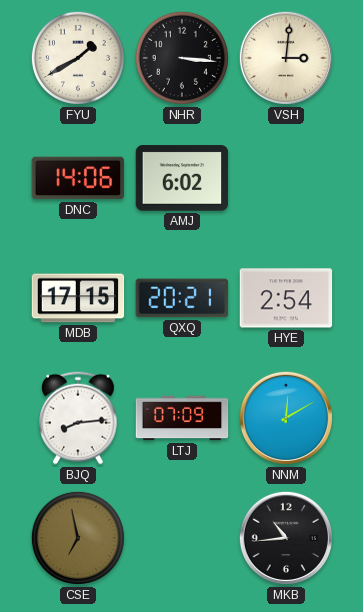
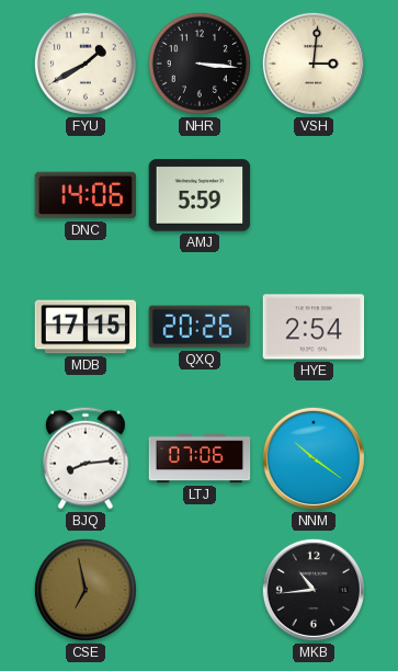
AMJ: 6:02 -> 5:59 (200, 195)
QXQ: 20:21 -> 20:26 (200, 327)
LTJ: 07:09 -> 07:06 (200, 458)
NNM: 12:10 -> 10:21 (314, 458)
